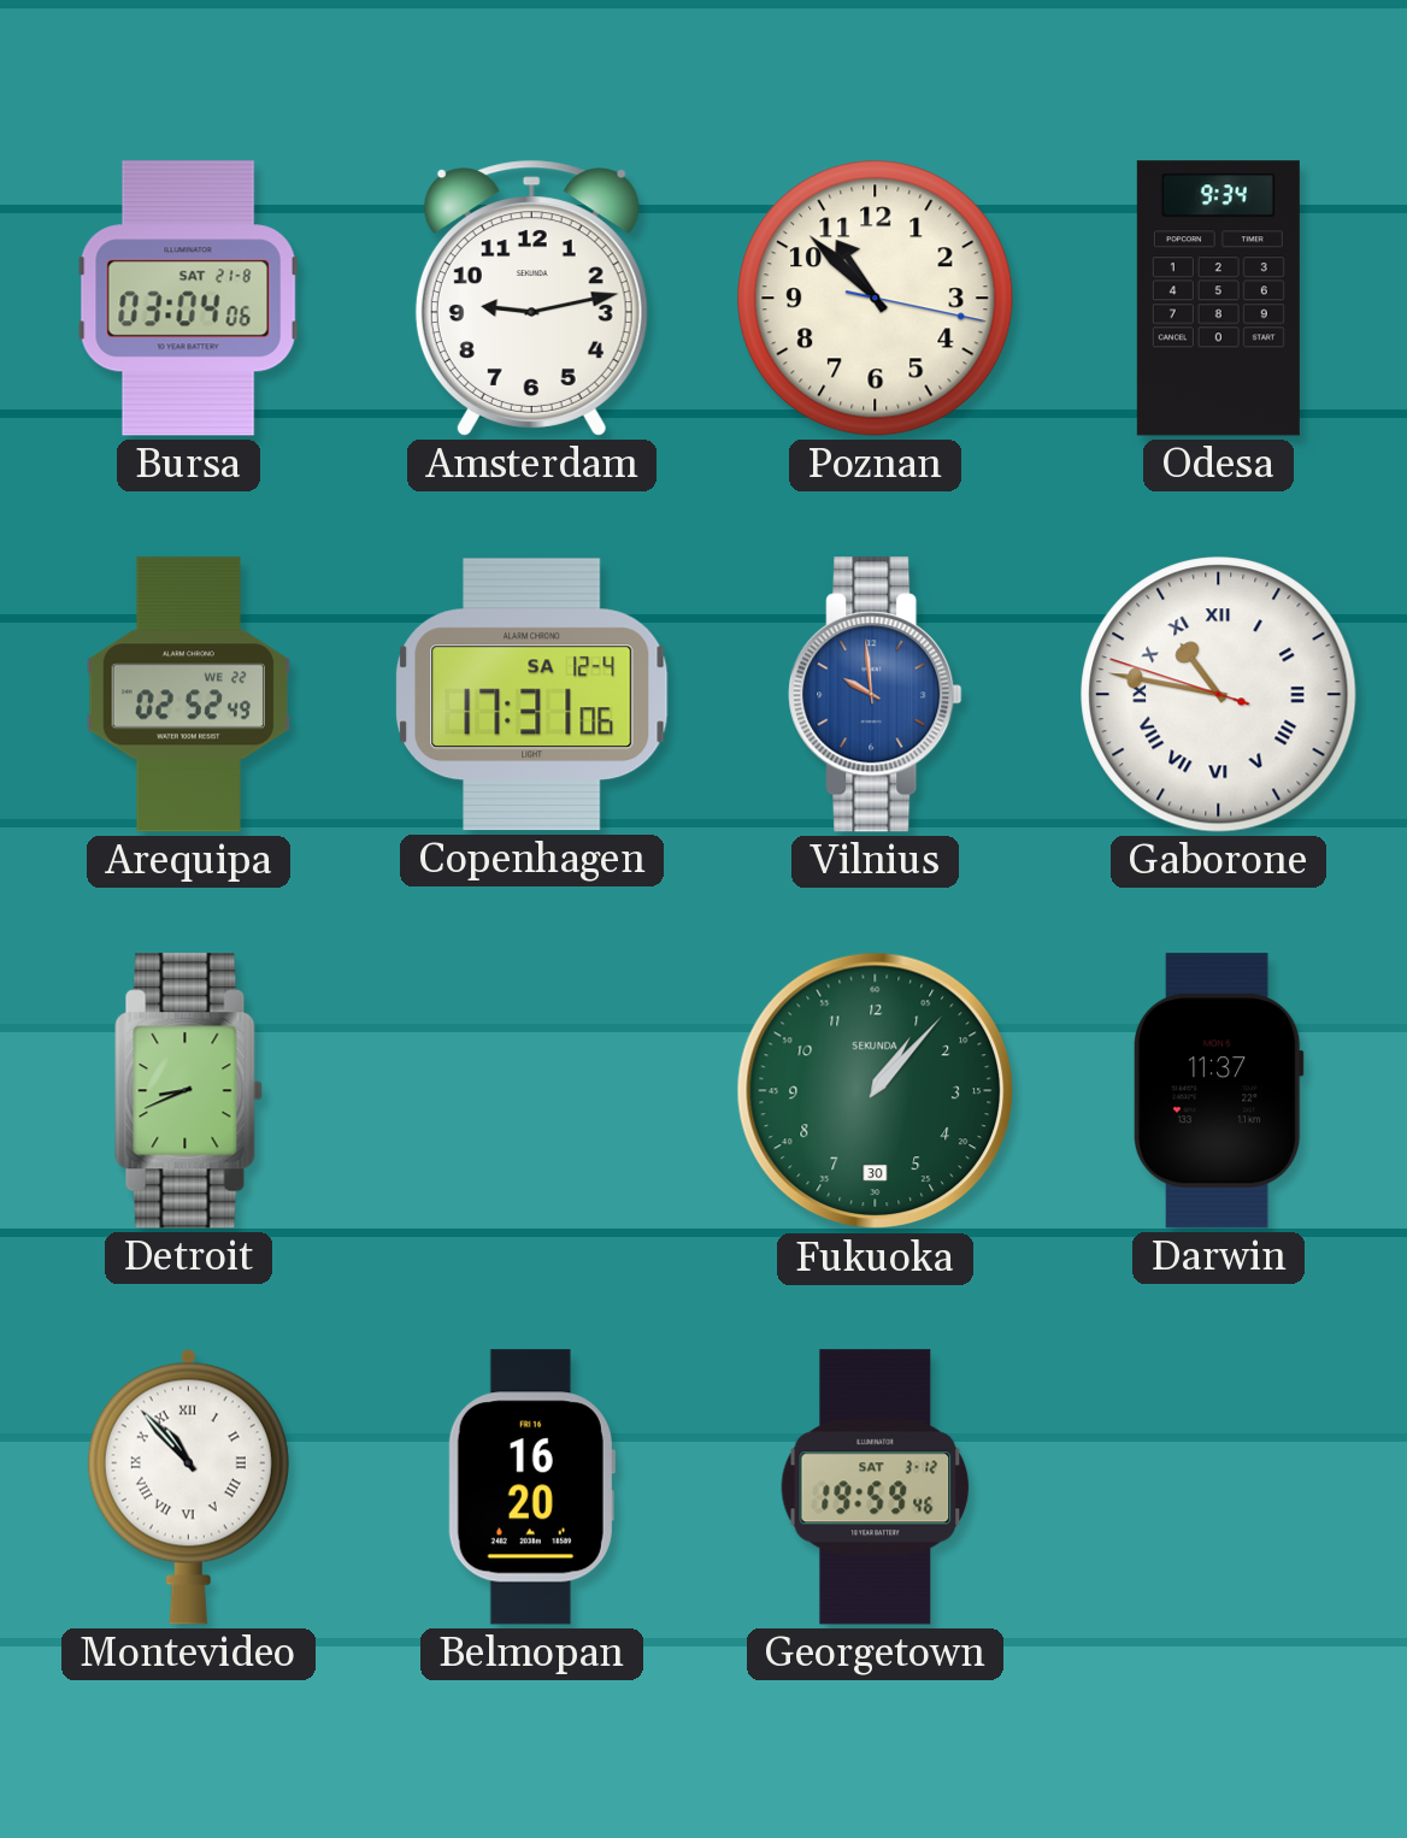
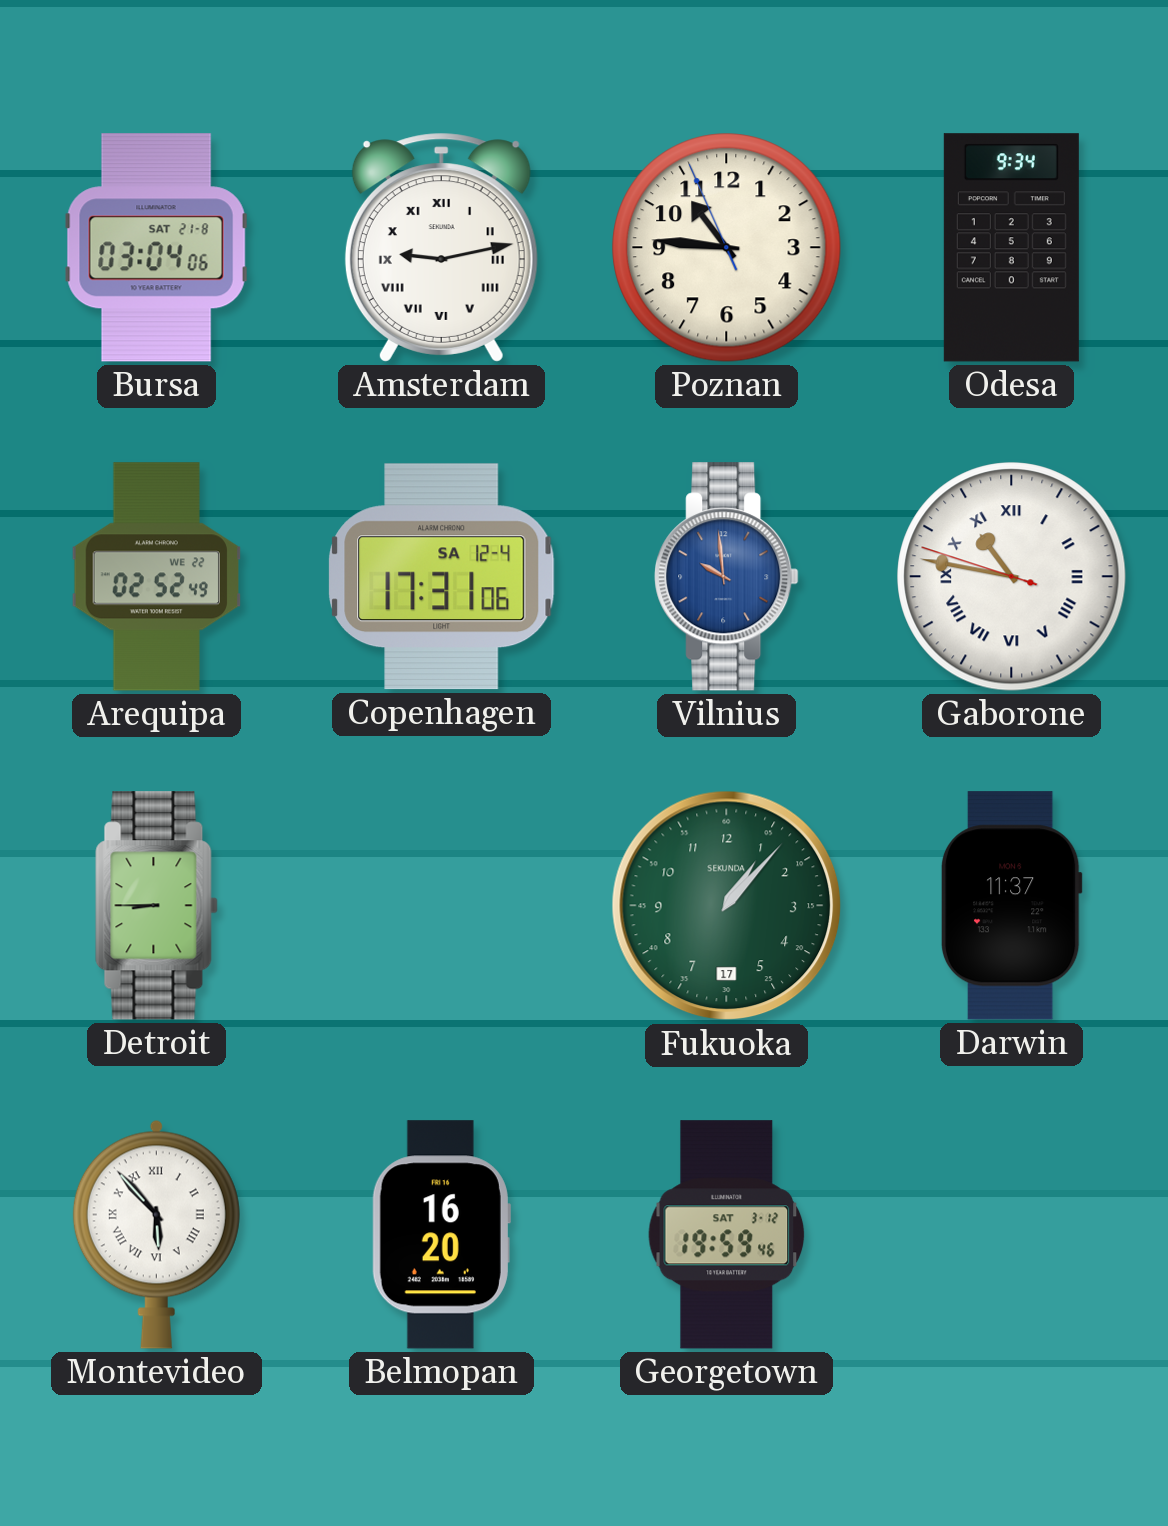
Amsterdam numerals: Arabic -> Roman (441, 247)
Poznan: 10:52 -> 10:45 (727, 248)
Detroit: 8:41 -> 8:45 (157, 906)
Fukuoka date: 30 -> 17 (727, 906)
Montevideo: 10:53 -> 5:53 (156, 1234)
